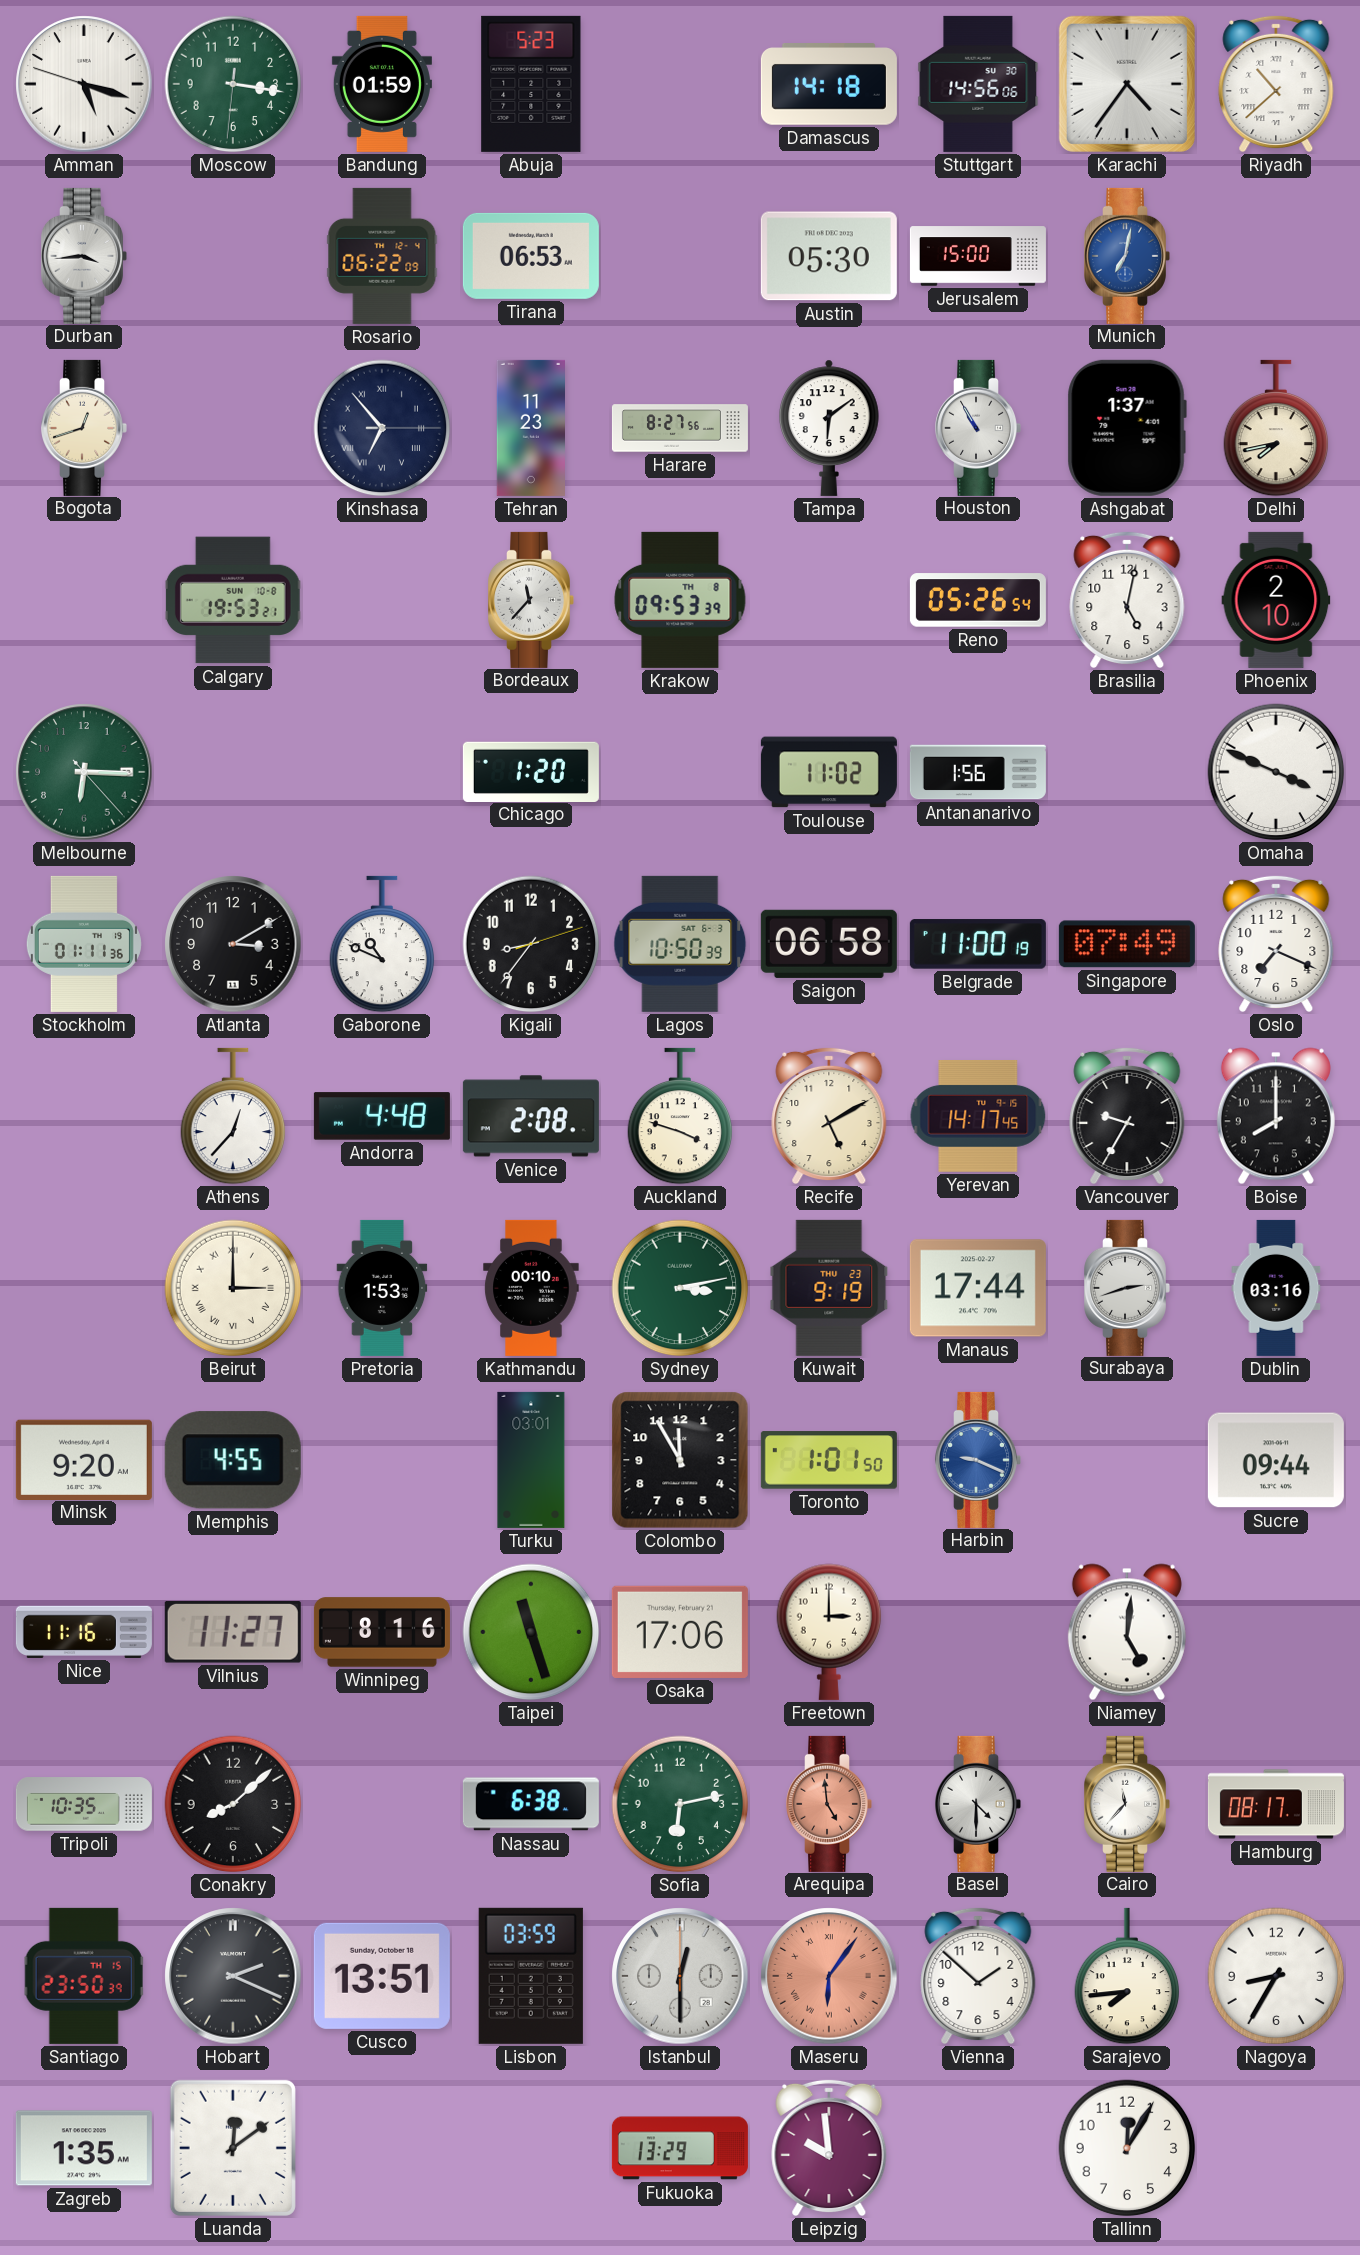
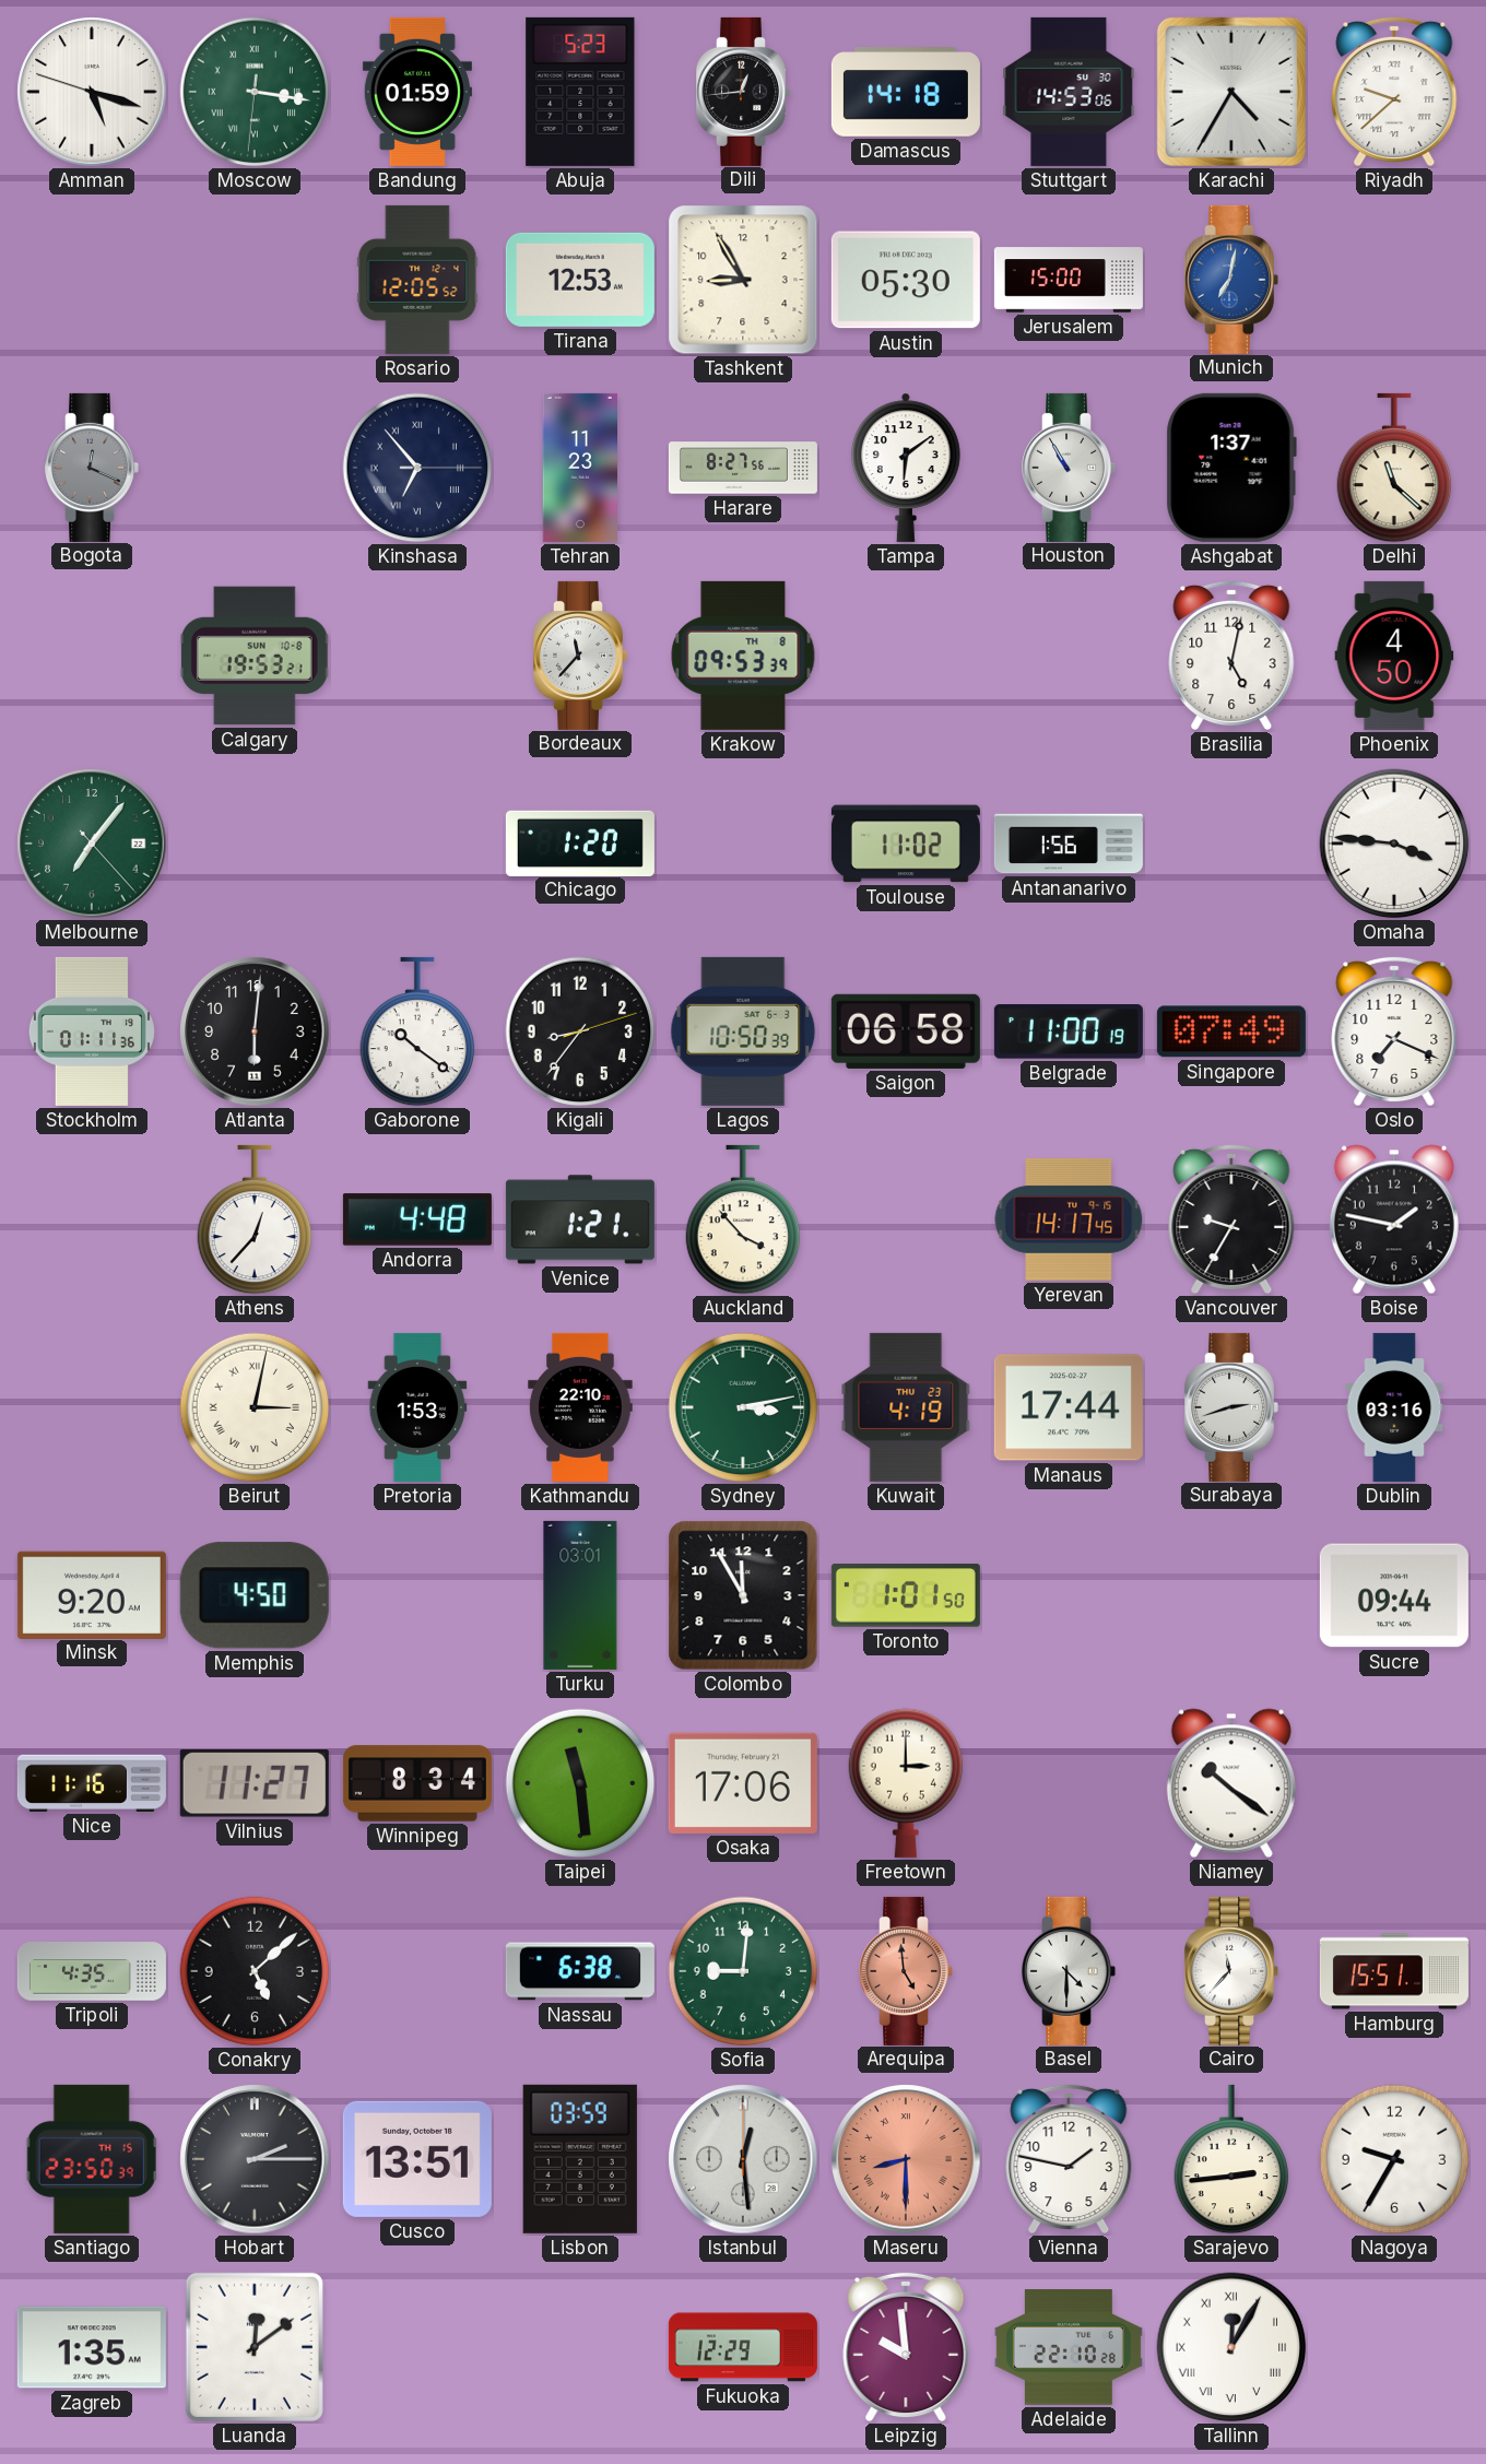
Moscow numerals: Arabic -> Roman (255, 92)
Dili: none -> 12:44 (743, 92)
Stuttgart: 14:56 -> 14:53 (1069, 92)
Karachi: 4:36 -> 4:35 (1231, 92)
Riyadh: 10:38 -> 9:38 (1394, 92)
Durban: 3:44 -> none (84, 256)
Rosario: 06:22 -> 12:05 (417, 280)
Tirana: 06:53 -> 12:53 (580, 280)
Tashkent: none -> 8:55 (743, 280)
Bogota: 12:42 -> 12:19 (92, 468)
Bogota dial: cream -> grey (92, 468)
Delhi: 7:43 -> 11:22 (1394, 468)
Reno: 05:26 -> none (978, 600)
Phoenix: 2:10 -> 4:50 (1394, 656)
Melbourne: 6:15 -> 7:06 (92, 844)
Omaha: 3:49 -> 3:46 (1394, 844)
Atlanta: 3:10 -> 6:01 (255, 1031)
Gaborone: 10:49 -> 10:21 (417, 1031)
Venice: 2:08 -> 1:21 (580, 1219)
Auckland: 3:48 -> 3:53 (743, 1219)
Recife: 5:10 -> none (829, 1116)
Boise: 8:00 -> 1:47 (1394, 1219)
Beirut: 3:00 -> 3:02 (255, 1407)
Kathmandu: 00:10 -> 22:10 (580, 1407)
Kuwait: 9:19 -> 4:19 (906, 1407)
Memphis: 4:55 -> 4:50 (255, 1595)
Harbin: 9:19 -> none (978, 1460)
Winnipeg: 8:16 -> 8:34 (417, 1783)
Taipei: 11:27 -> 11:29 (580, 1783)
Niamey: 5:01 -> 10:21 (1231, 1783)
Tripoli: 10:35 -> 4:35 (92, 1971)
Conakry: 8:08 -> 5:08 (255, 1971)
Sofia: 6:13 -> 9:01 (743, 1971)
Hamburg: 08:17 -> 15:51 (1394, 1971)
Hobart: 2:19 -> 2:15 (255, 2159)
Istanbul: 12:30 -> 12:29 (743, 2159)
Maseru: 6:06 -> 8:30 (906, 2159)
Vienna: 1:52 -> 1:47 (1069, 2159)
Sarajevo: 7:44 -> 2:44 (1231, 2159)
Nagoya: 8:35 -> 9:35 (1394, 2159)
Fukuoka: 13:29 -> 12:29 (743, 2347)
Adelaide: none -> 22:10 (1069, 2347)
Tallinn numerals: Arabic -> Roman (1231, 2347)
